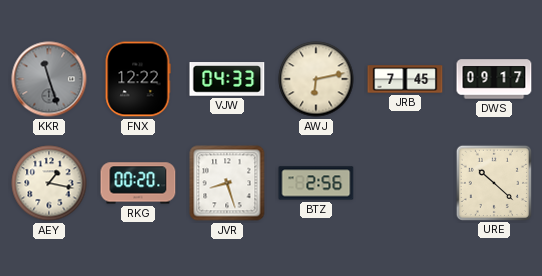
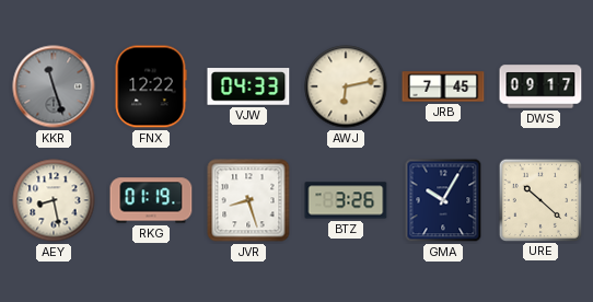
AEY: 1:17 -> 8:28 (54, 200)
RKG: 00:20 -> 01:19 (151, 200)
BTZ: 2:56 -> 3:26 (346, 200)
GMA: none -> 10:05 (443, 200)
